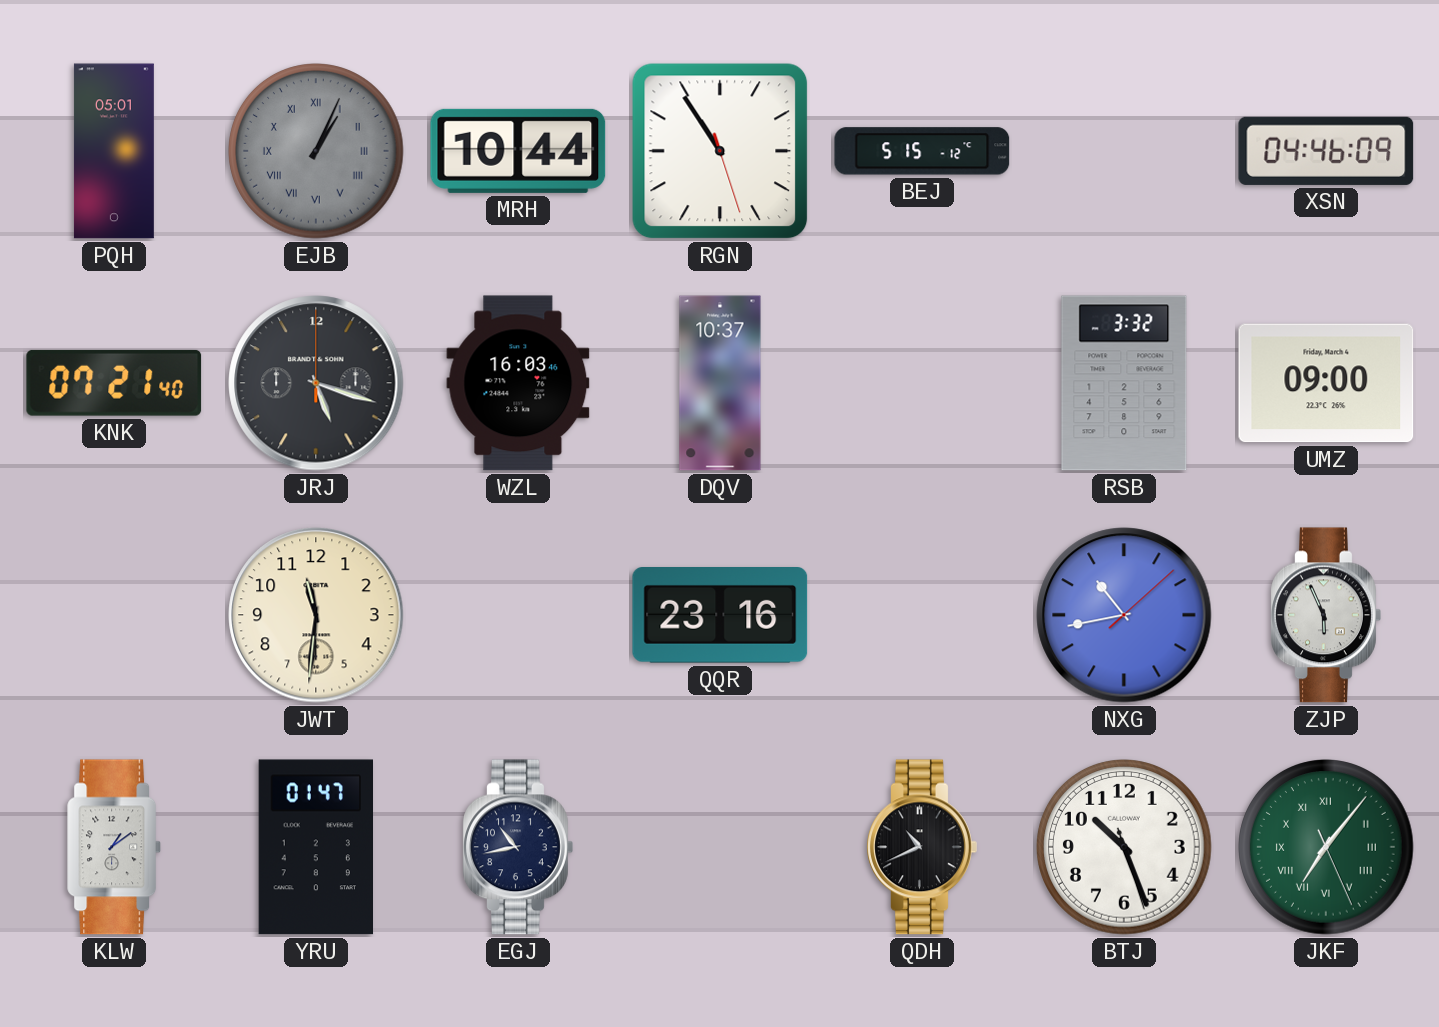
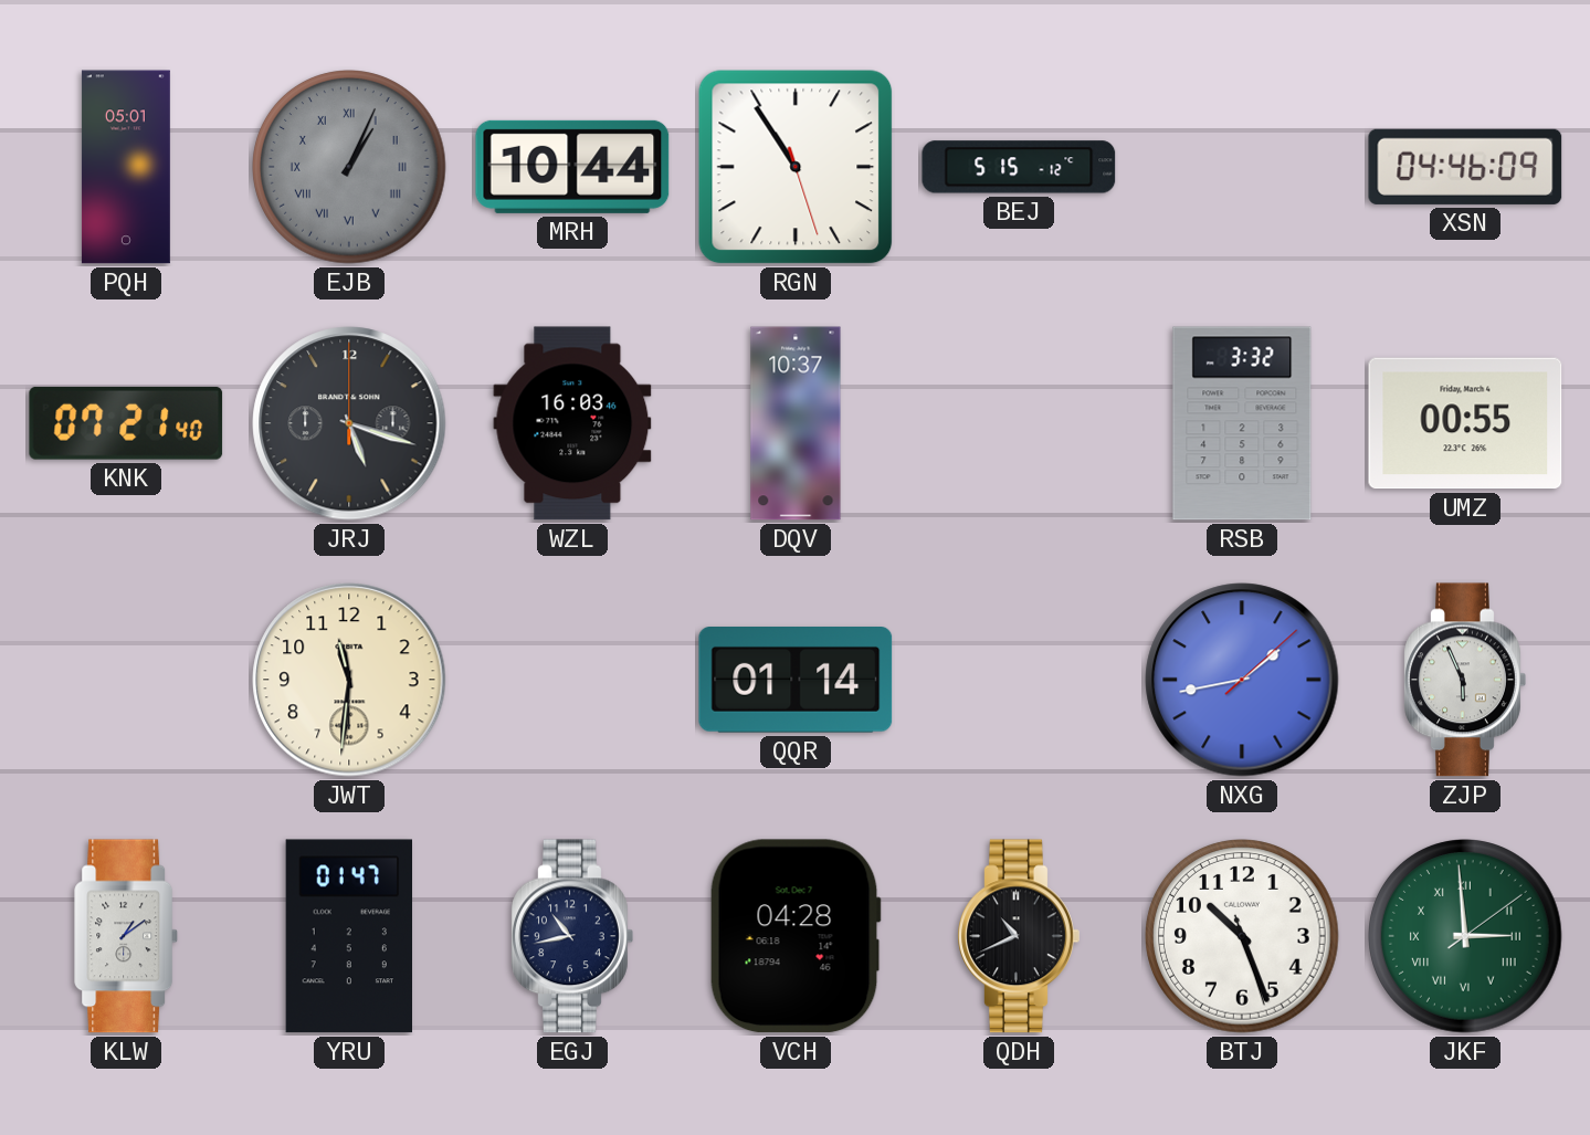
UMZ: 09:00 -> 00:55 (1465, 423)
QQR: 23:16 -> 01:14 (796, 681)
NXG: 10:43 -> 1:43 (1242, 680)
VCH: none -> 04:28 (796, 936)
JKF: 7:06 -> 2:59 (1465, 936)
